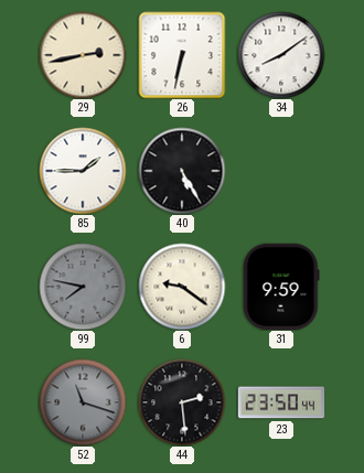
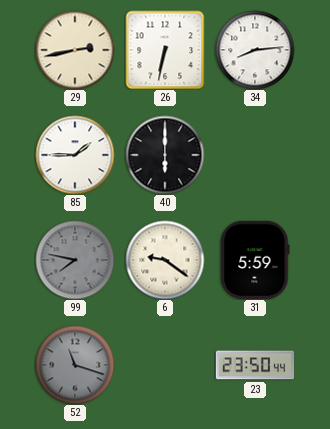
34: 8:09 -> 8:14 (255, 50)
40: 5:25 -> 6:00 (165, 155)
31: 9:59 -> 5:59 (255, 260)
44: 2:29 -> none (182, 402)
